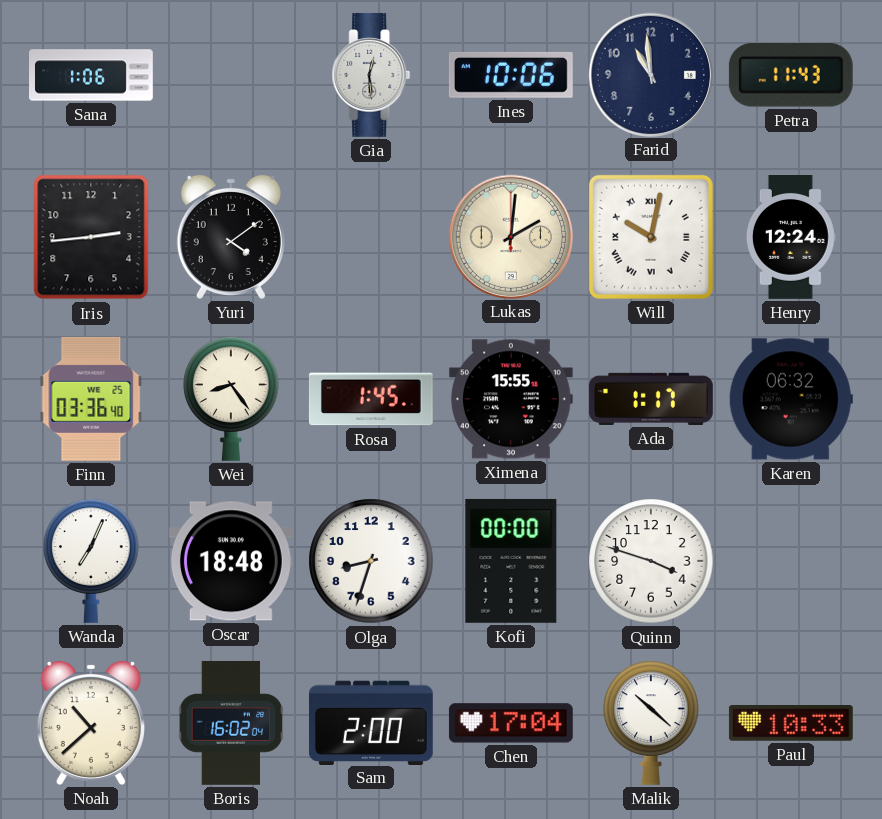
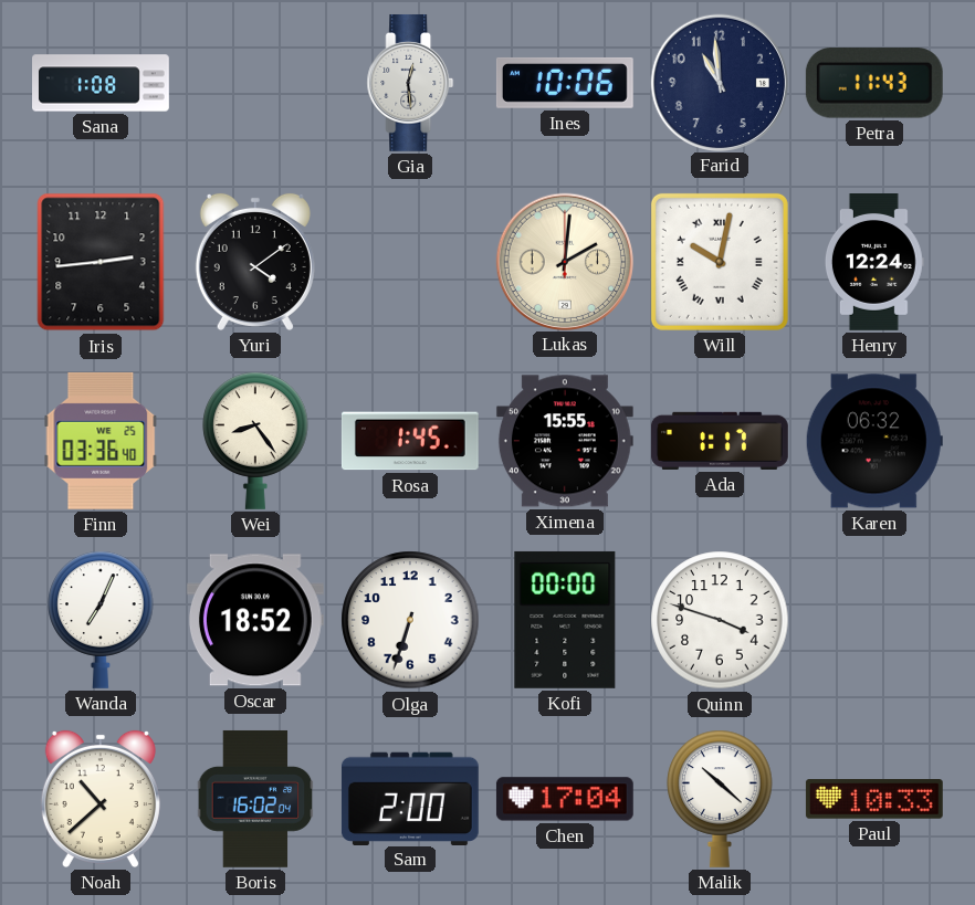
Sana: 1:06 -> 1:08 (101, 83)
Oscar: 18:48 -> 18:52 (255, 620)
Olga: 8:33 -> 6:33 (410, 620)
